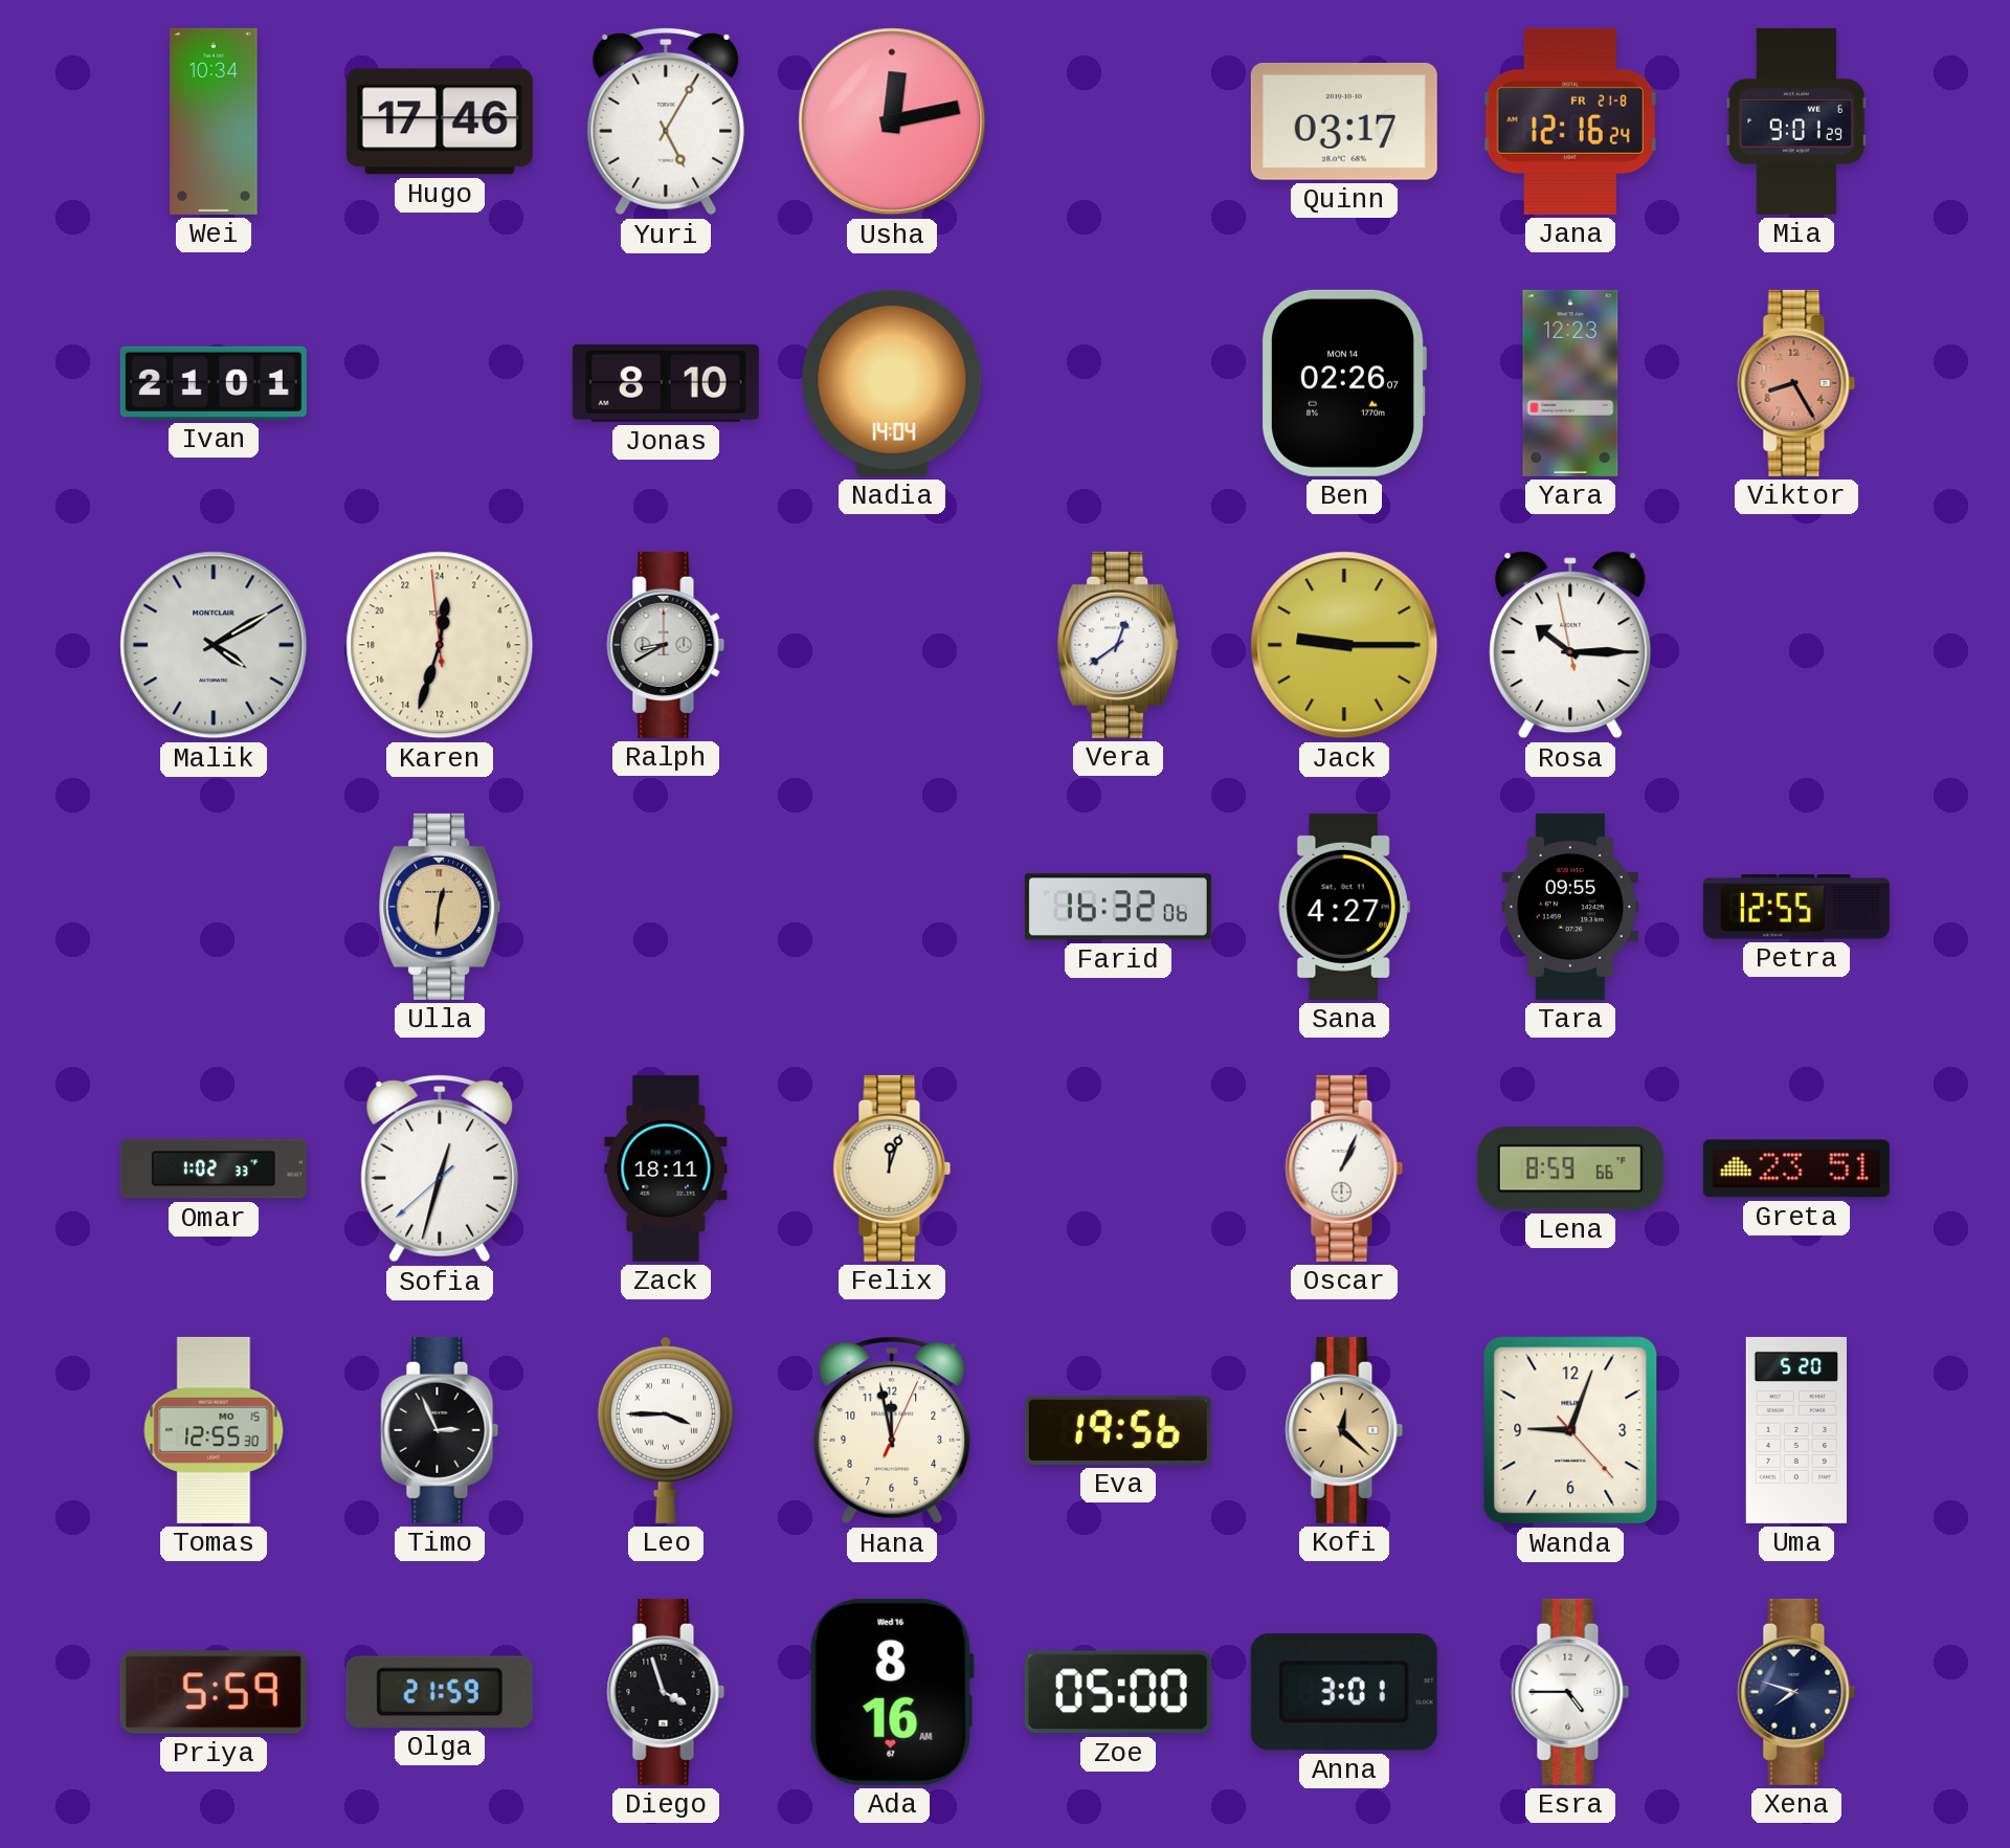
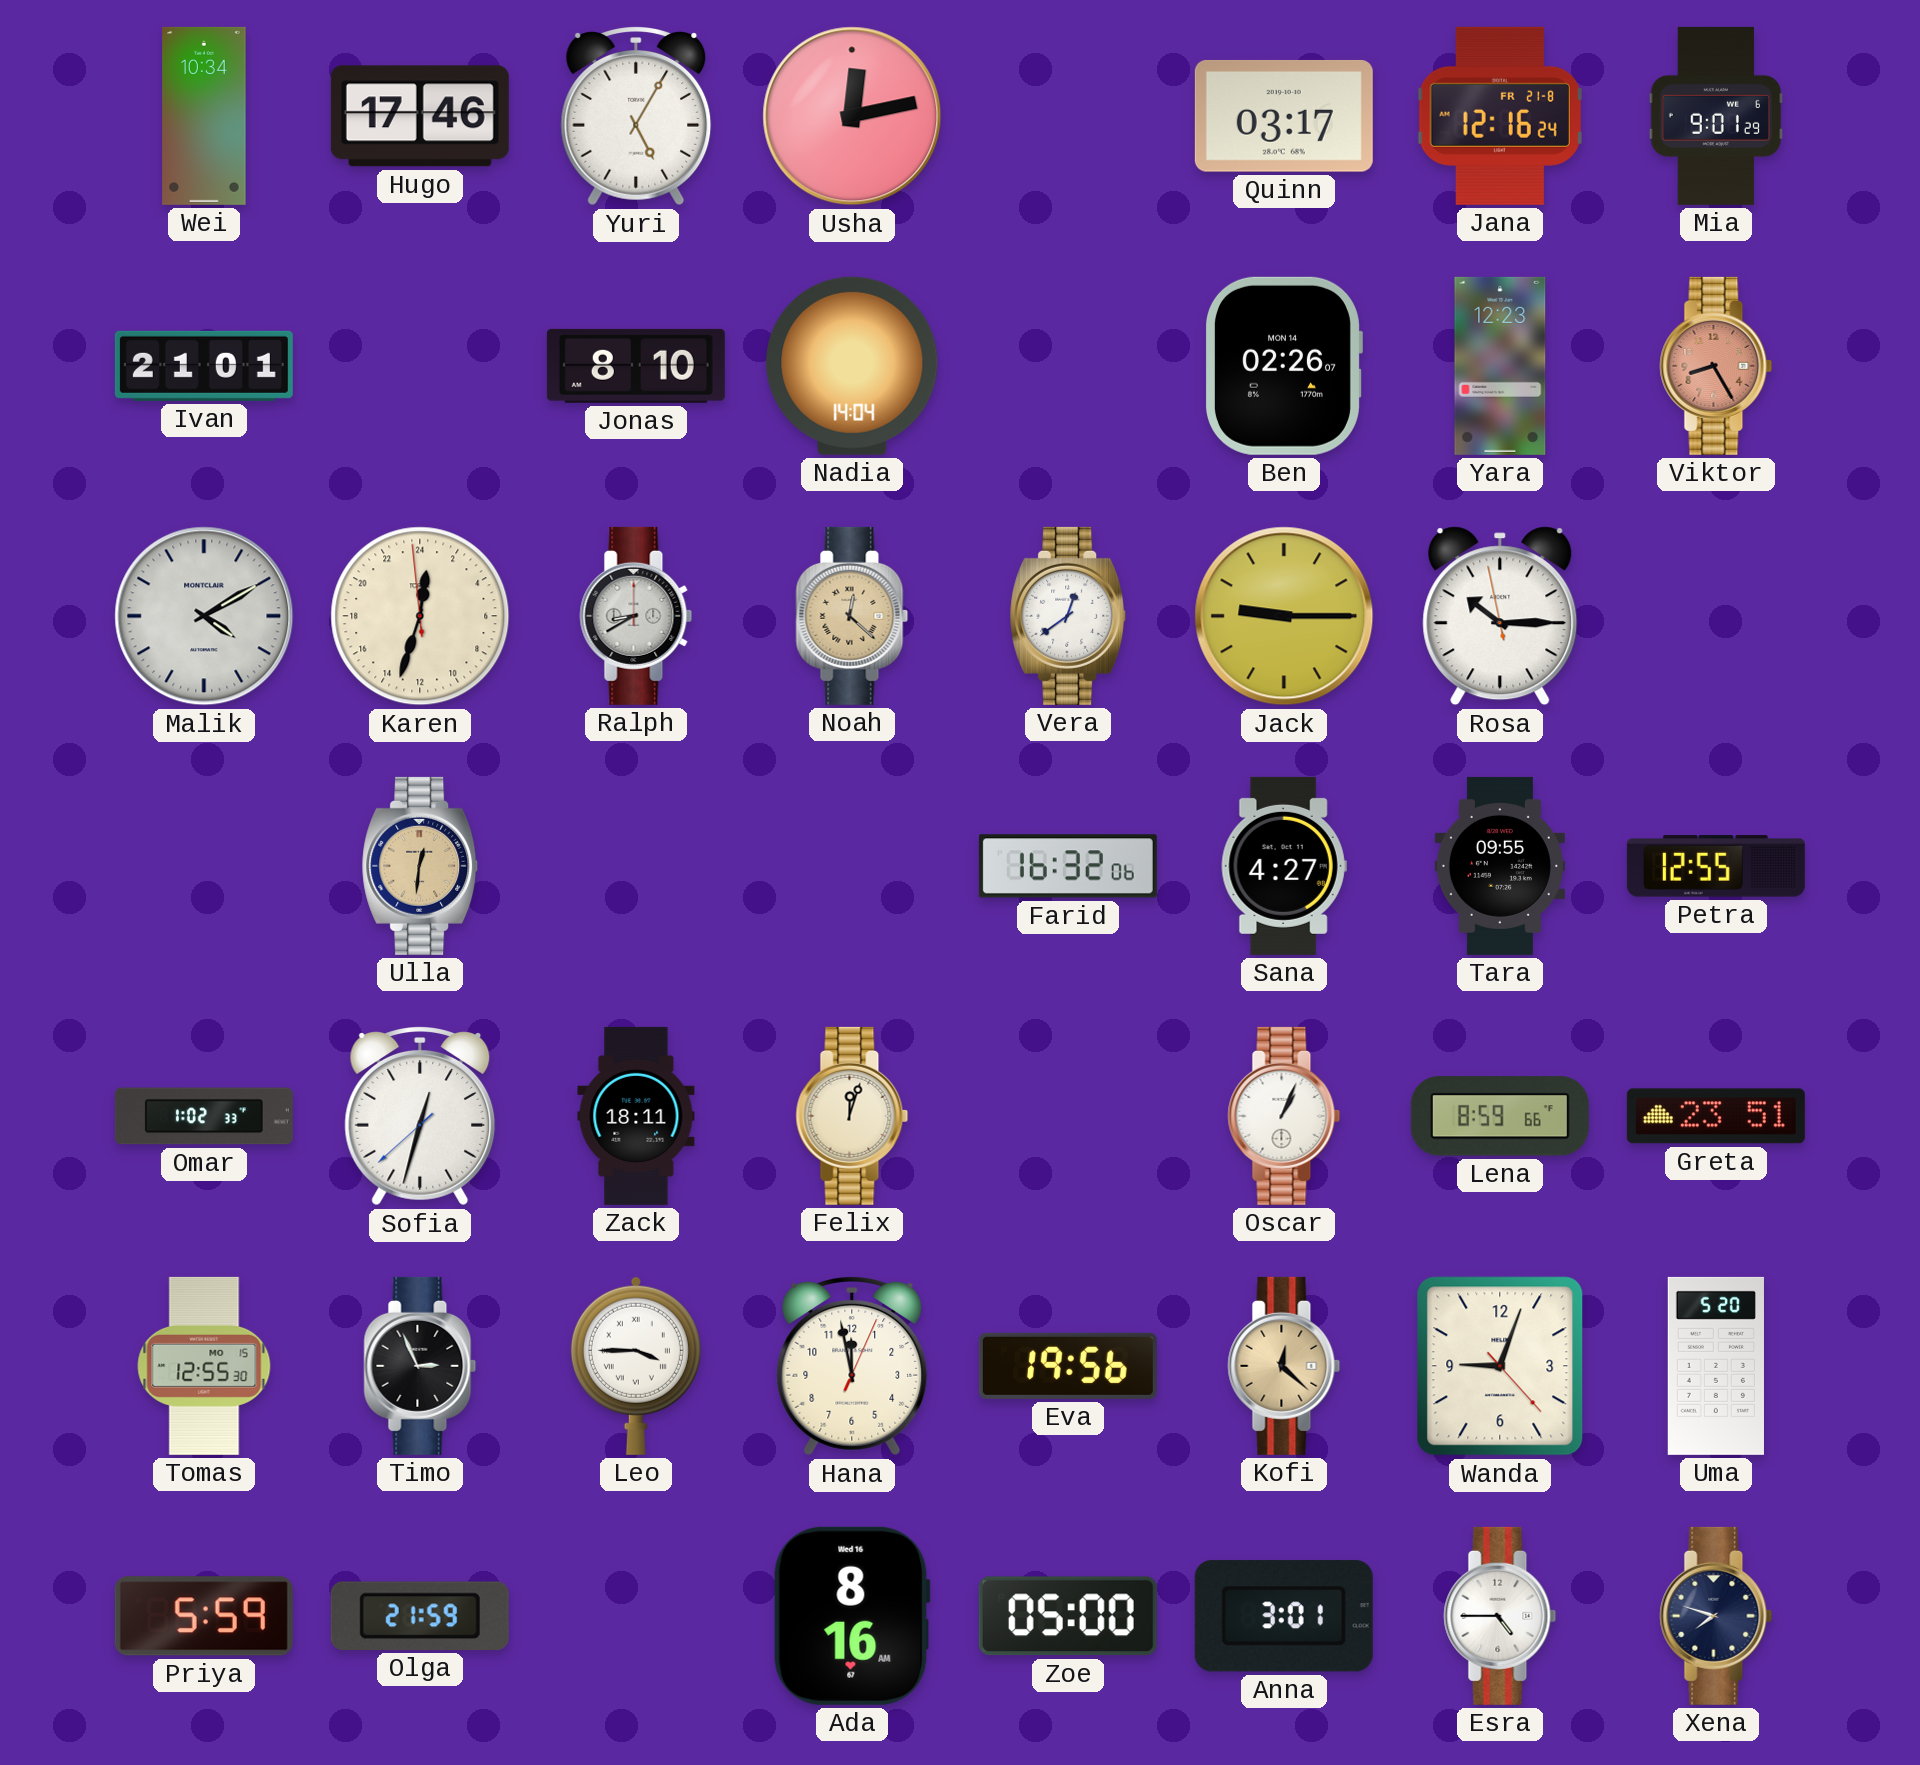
Noah: none -> 12:22 (852, 616)
Diego: 3:57 -> none (666, 1692)
